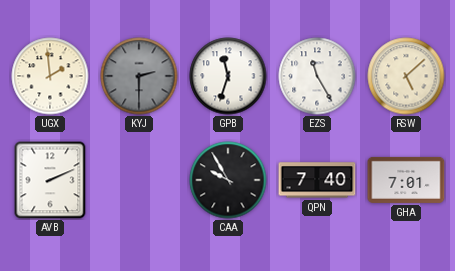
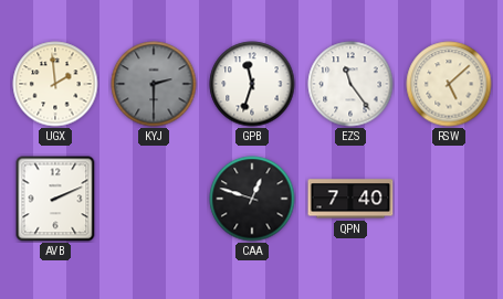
EZS: 11:25 -> 11:24 (350, 84)
CAA: 9:55 -> 12:48 (252, 199)
GHA: 7:01 -> none (406, 180)
